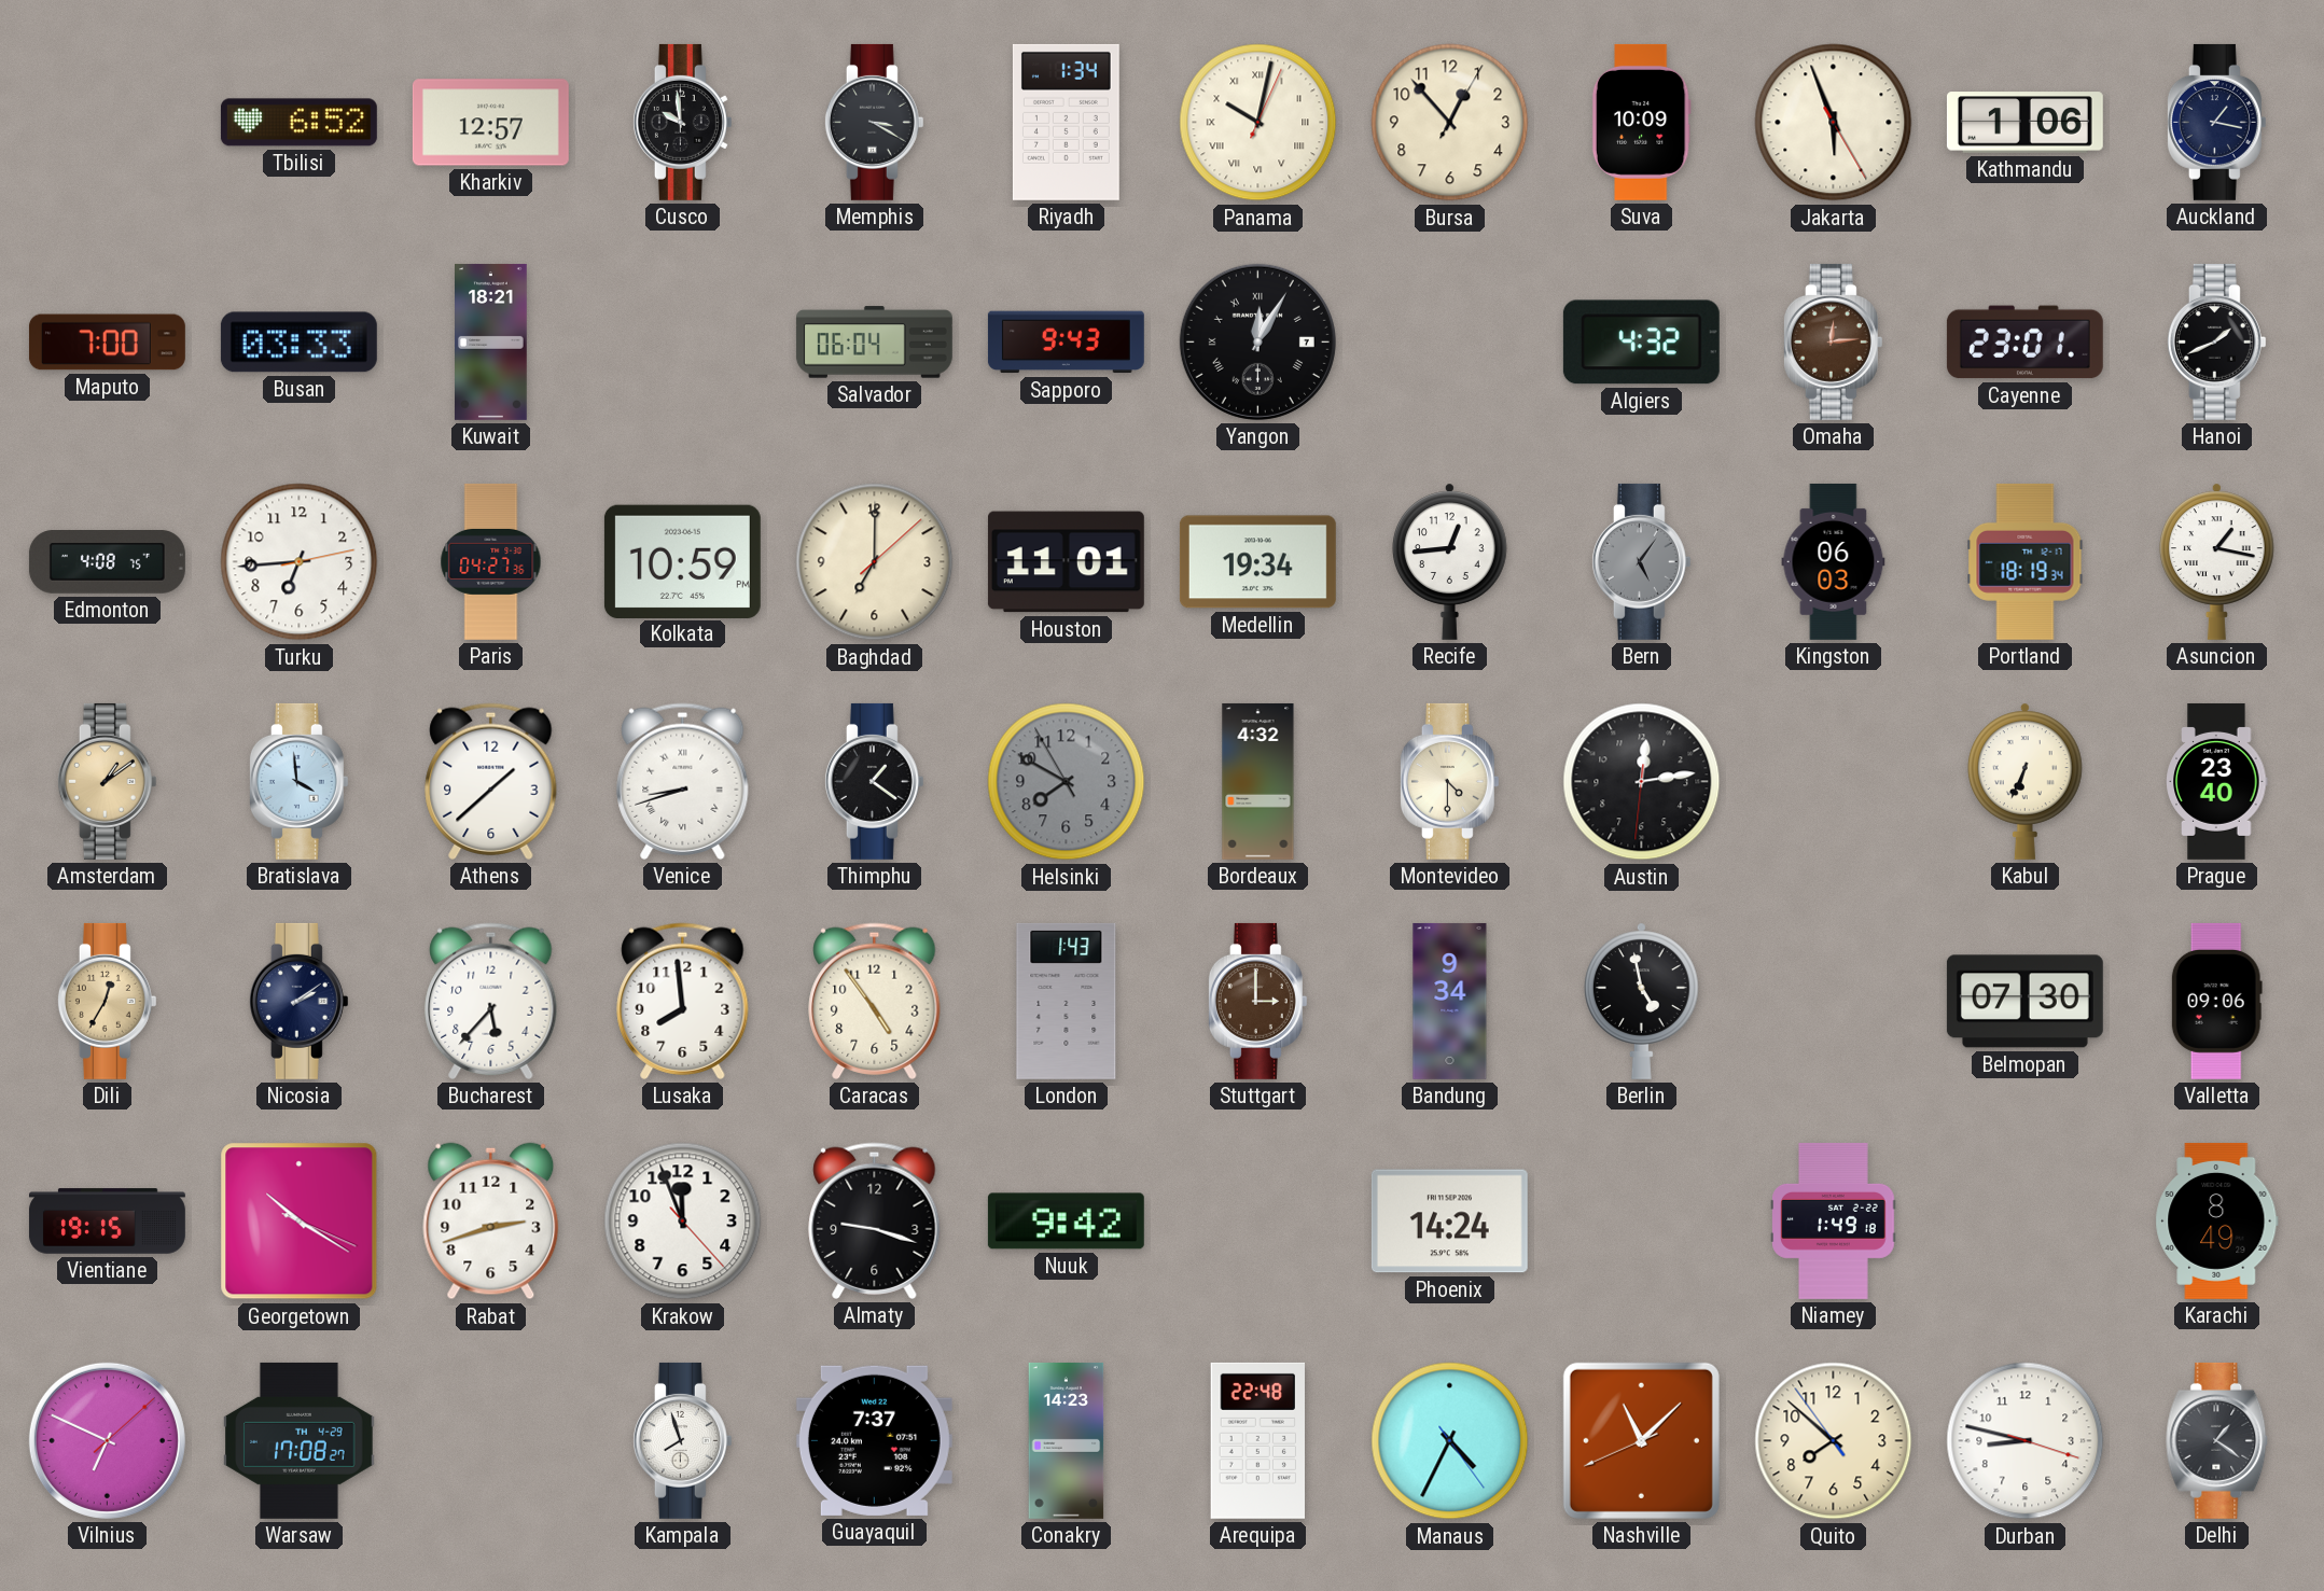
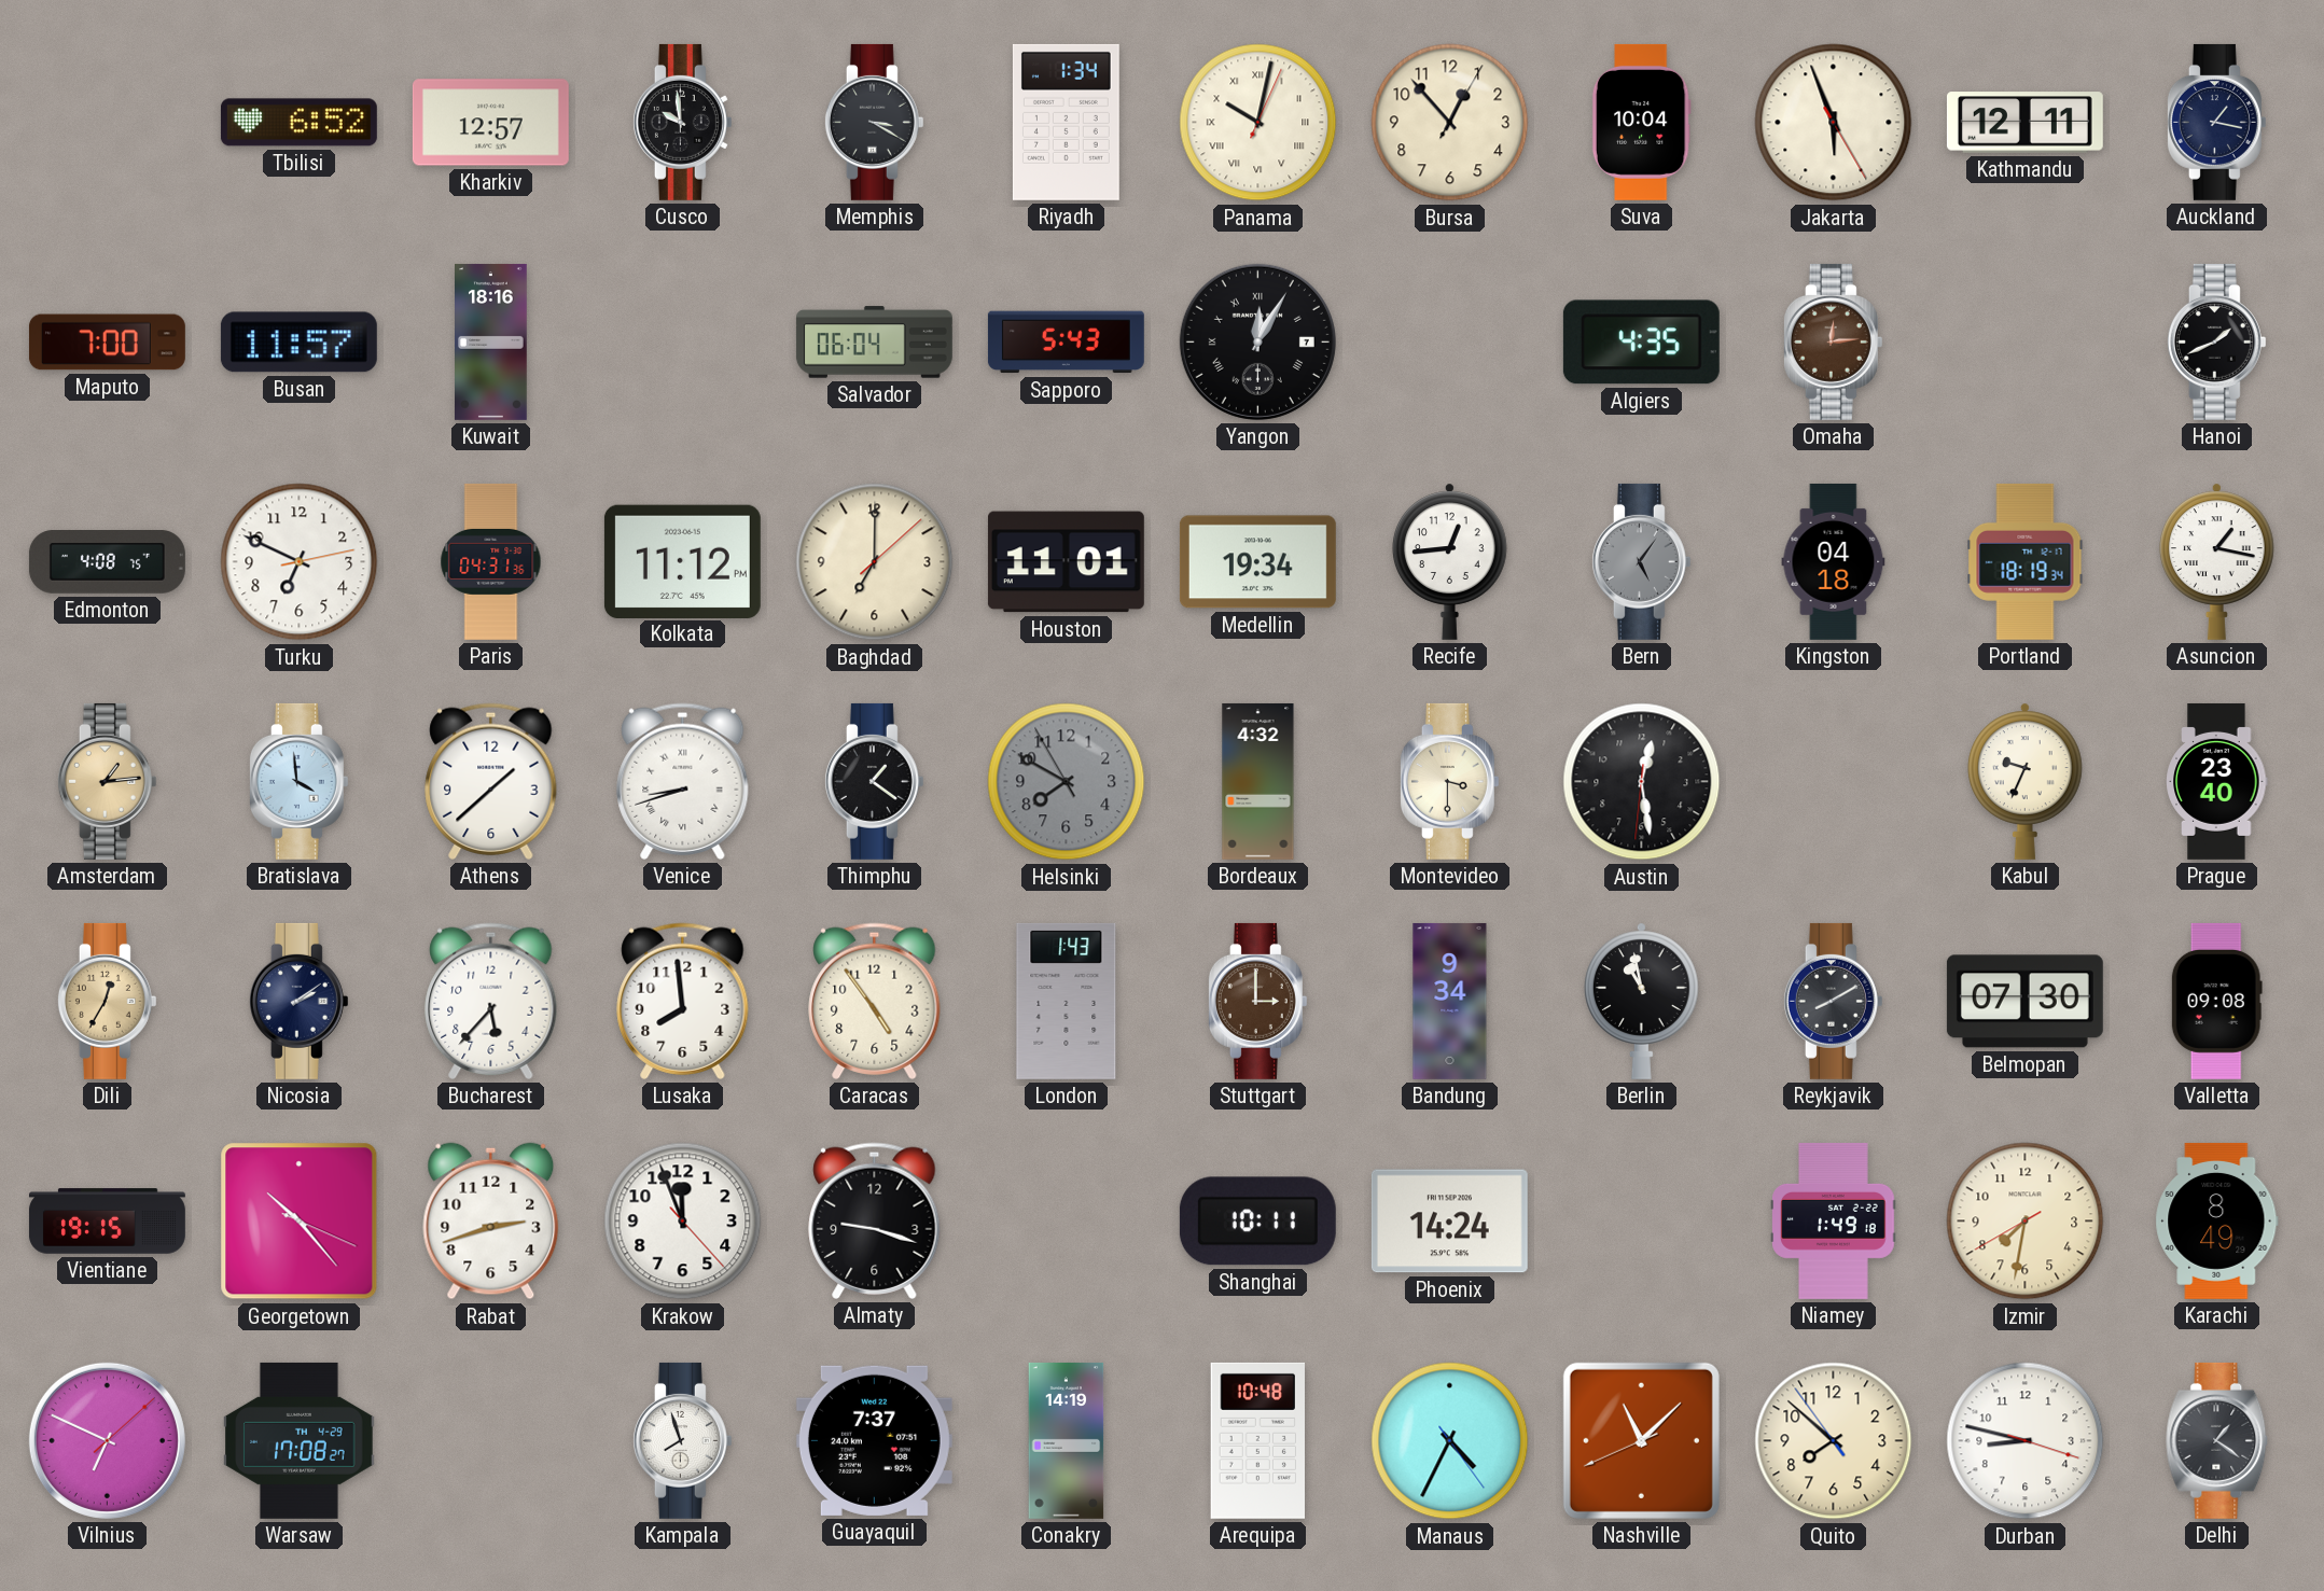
Suva: 10:09 -> 10:04 (1641, 122)
Kathmandu: 1:06 -> 12:11 (2024, 123)
Busan: 03:33 -> 11:57 (298, 343)
Kuwait: 18:21 -> 18:16 (491, 341)
Sapporo: 9:43 -> 5:43 (1066, 343)
Algiers: 4:32 -> 4:35 (1641, 343)
Cayenne: 23:01 -> none (2024, 343)
Turku: 6:44 -> 6:49 (300, 562)
Paris: 04:27 -> 04:31 (491, 561)
Kolkata: 10:59 -> 11:12 (682, 561)
Kingston: 06:03 -> 04:18 (1834, 561)
Amsterdam: 1:09 -> 1:14 (107, 781)
Montevideo: 4:30 -> 3:30 (1449, 781)
Austin: 12:13 -> 12:28 (1642, 782)
Kabul: 6:34 -> 9:34 (2026, 781)
Berlin: 4:58 -> 10:58 (1642, 1001)
Reykjavik: none -> 8:10 (1833, 1001)
Valletta: 09:06 -> 09:08 (2216, 1001)
Georgetown: 10:20 -> 10:23 (300, 1222)
Nuuk: 9:42 -> none (1066, 1222)
Shanghai: none -> 10:11 (1257, 1222)
Izmir: none -> 7:31 (2026, 1222)
Conakry: 14:23 -> 14:19 (1067, 1440)
Arequipa: 22:48 -> 10:48 (1257, 1440)
